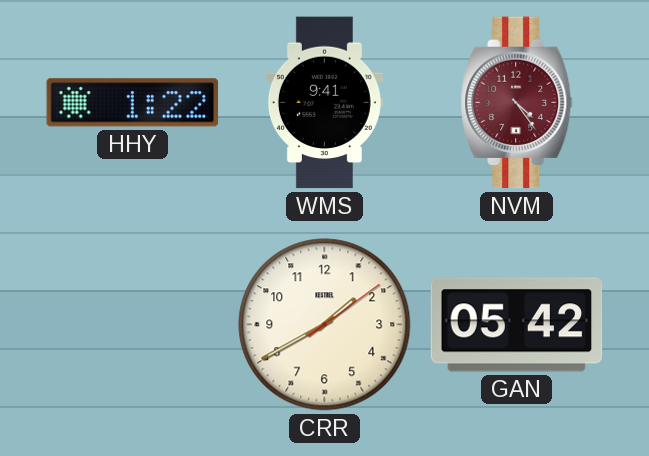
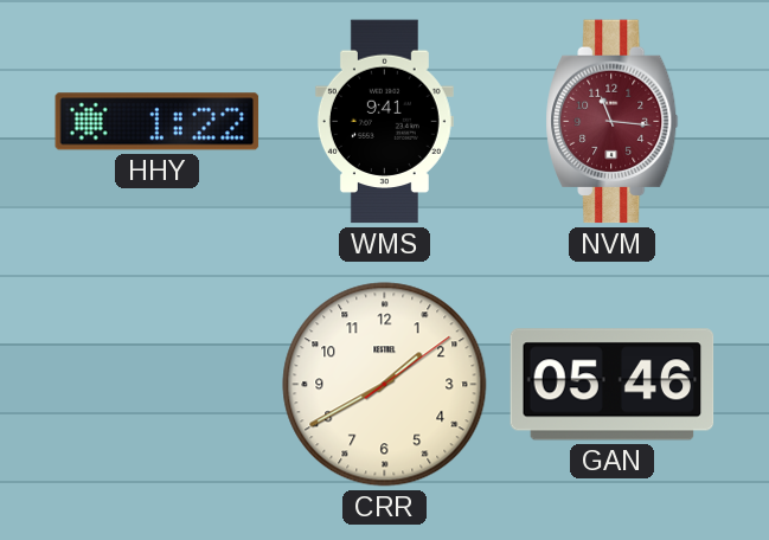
NVM: 4:24 -> 11:16 (613, 122)
GAN: 05:42 -> 05:46 (613, 385)
